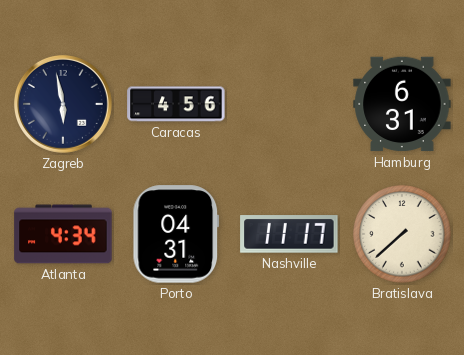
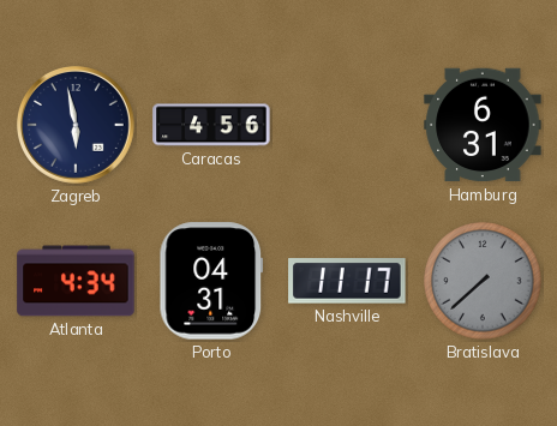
Bratislava dial: cream -> grey (483, 281)
